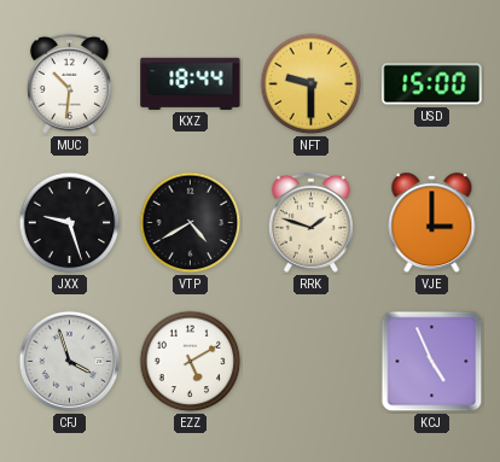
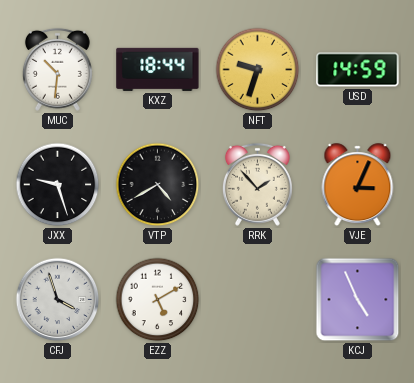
NFT: 9:30 -> 9:33 (258, 70)
USD: 15:00 -> 14:59 (358, 70)
RRK: 1:48 -> 1:53 (257, 184)
VJE: 3:00 -> 3:04 (358, 185)
